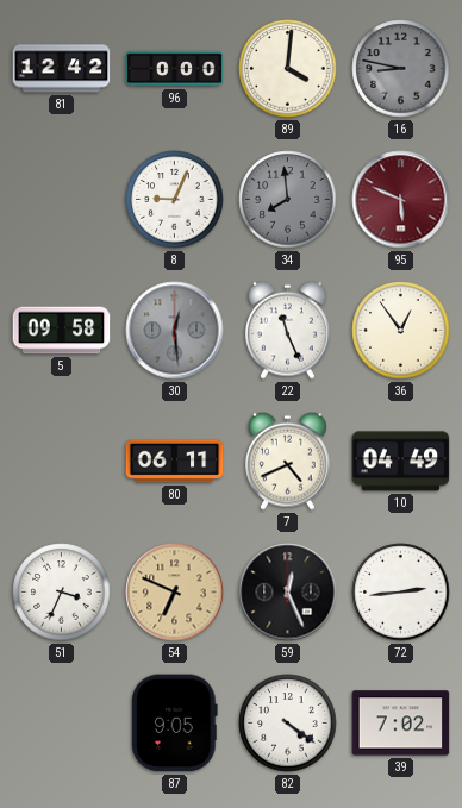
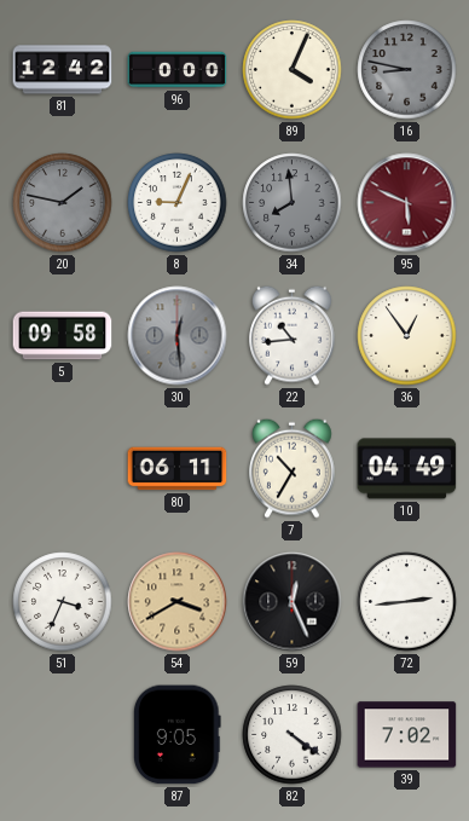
89: 4:01 -> 4:04 (293, 70)
20: none -> 1:47 (63, 203)
22: 11:26 -> 10:44 (293, 335)
7: 4:41 -> 10:35 (293, 468)
54: 6:49 -> 3:40 (178, 602)
